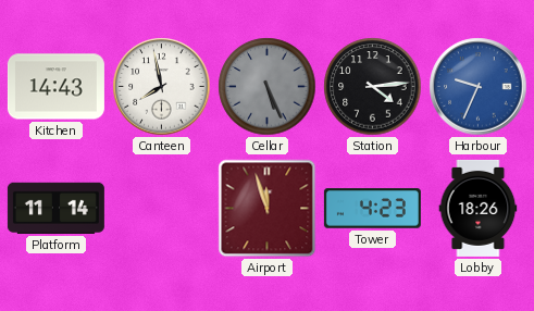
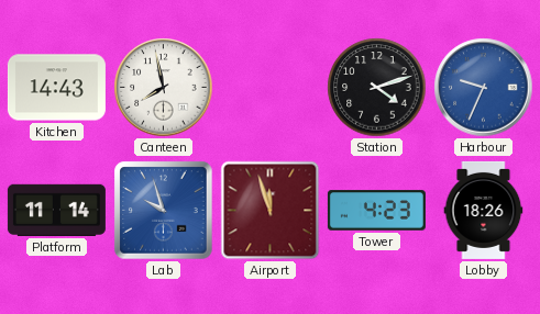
Cellar: 5:26 -> none (268, 87)
Station: 4:14 -> 4:12 (377, 88)
Lab: none -> 9:57 (164, 211)
